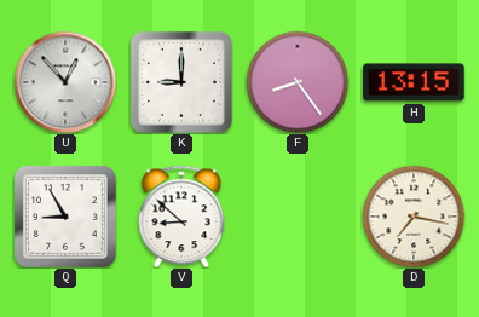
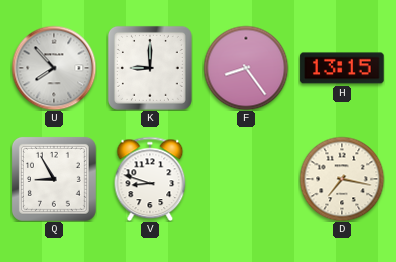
U: 12:53 -> 7:53 (54, 68)
V: 8:52 -> 8:48 (150, 179)
